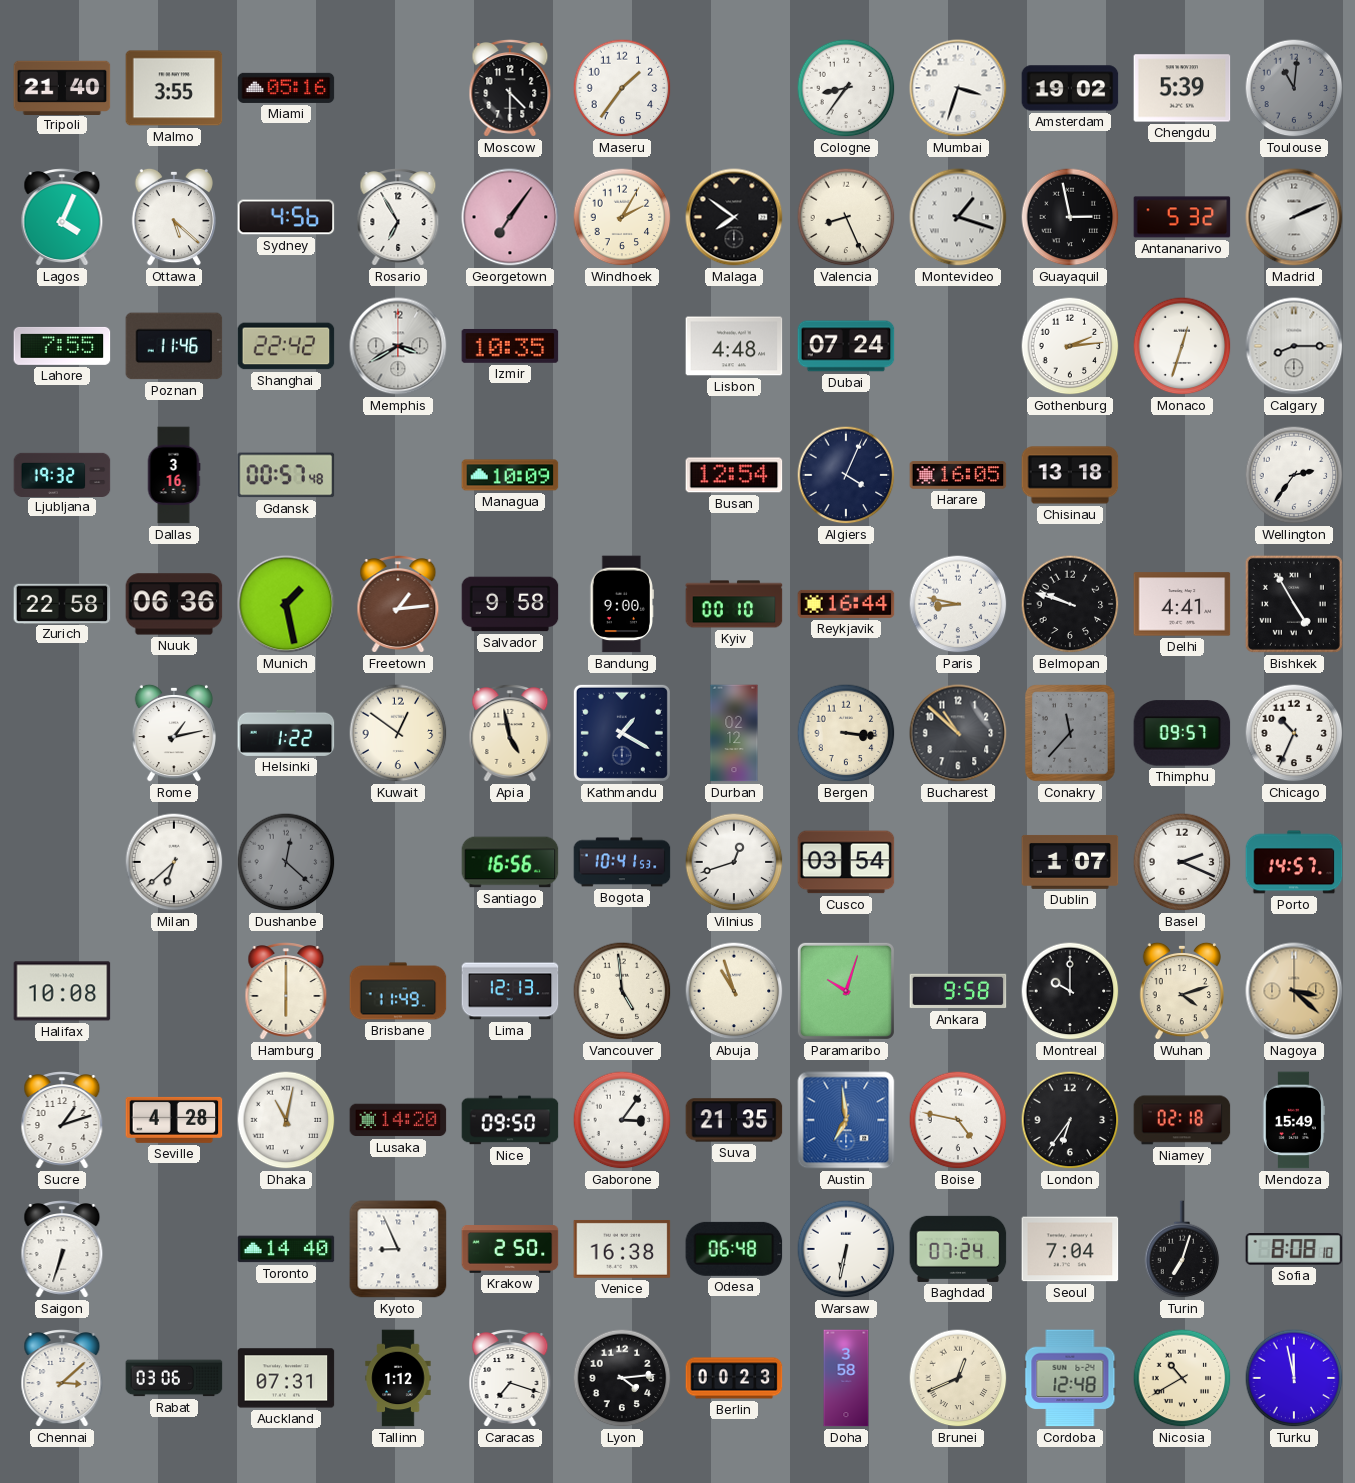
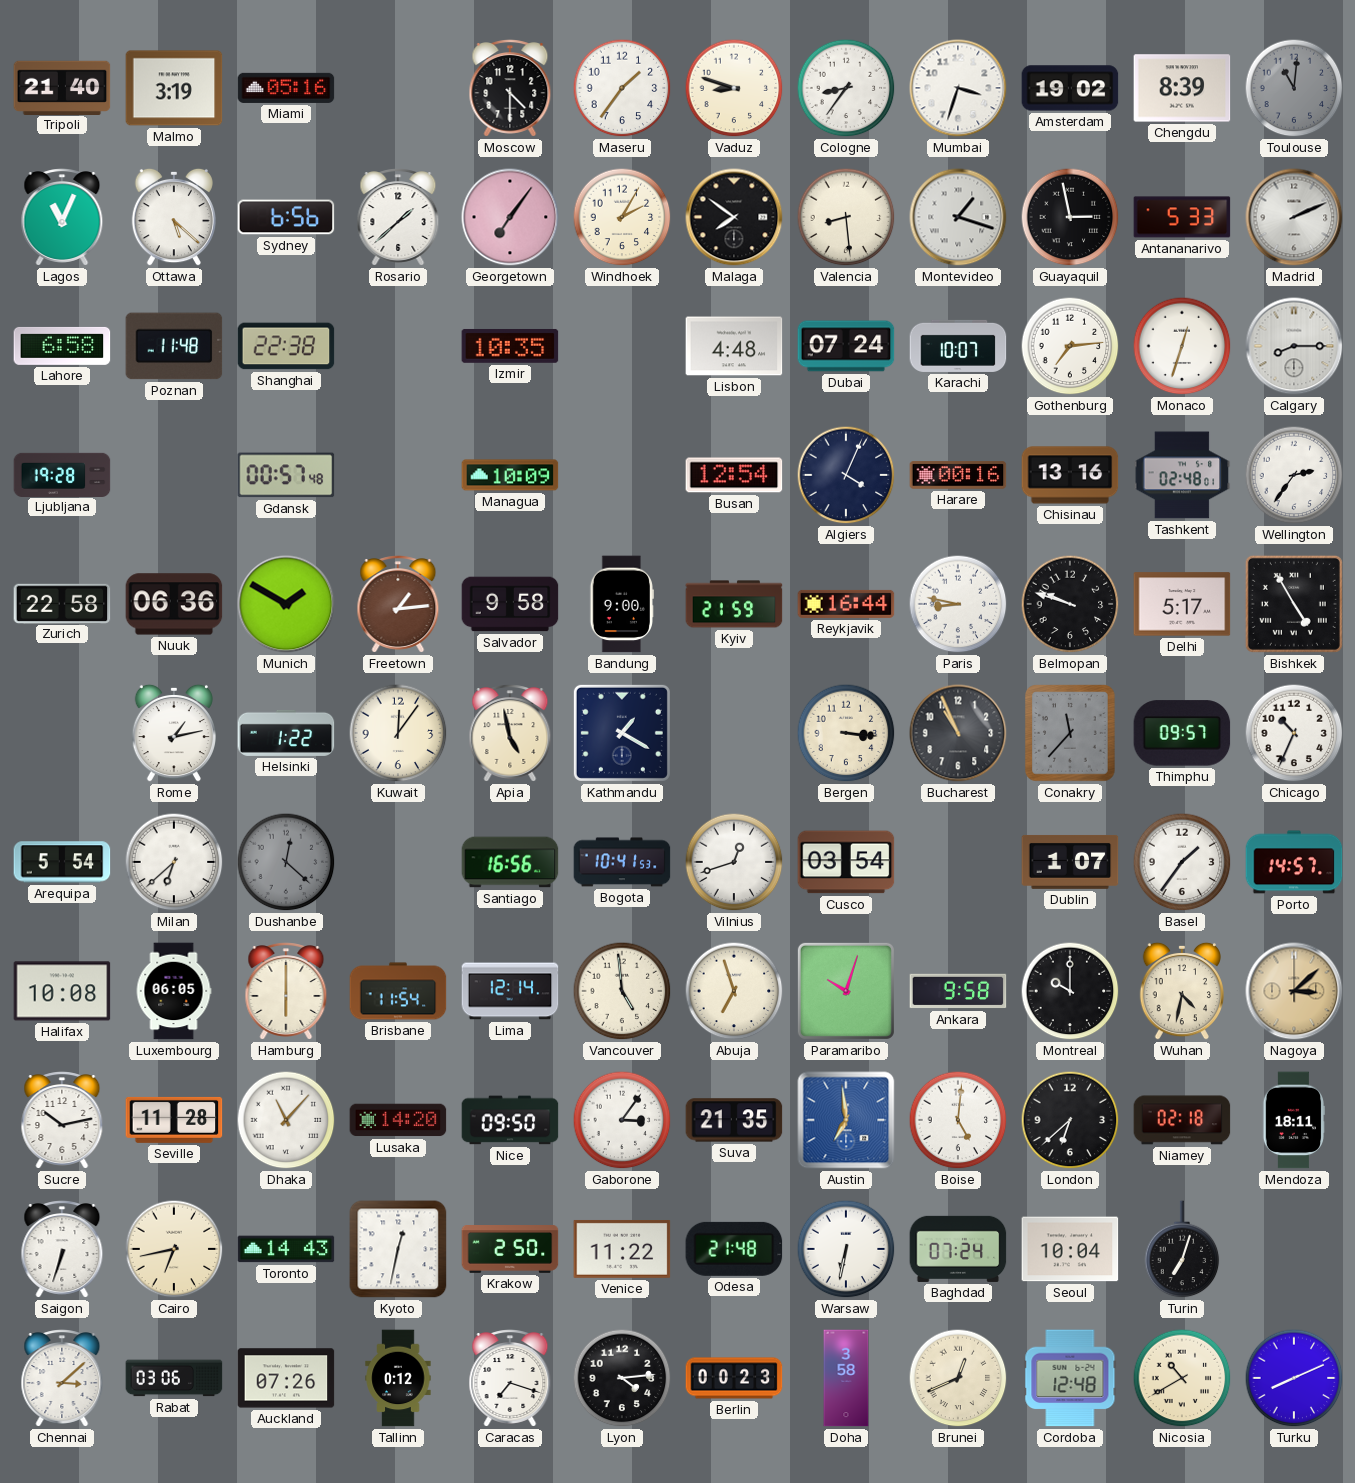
Malmo: 3:55 -> 3:19 (174, 88)
Vaduz: none -> 8:48 (734, 88)
Chengdu: 5:39 -> 8:39 (1182, 88)
Lagos: 4:04 -> 11:04 (62, 217)
Sydney: 4:56 -> 6:56 (286, 217)
Rosario: 6:55 -> 1:38 (398, 217)
Valencia: 8:26 -> 8:29 (846, 217)
Antananarivo: 5:32 -> 5:33 (1182, 217)
Lahore: 7:55 -> 6:58 (62, 346)
Poznan: 11:46 -> 11:48 (174, 346)
Shanghai: 22:42 -> 22:38 (286, 346)
Memphis: 3:40 -> none (398, 346)
Karachi: none -> 10:07 (958, 346)
Gothenburg: 2:14 -> 7:14 (1070, 346)
Ljubljana: 19:32 -> 19:28 (62, 474)
Dallas: 3:16 -> none (174, 475)
Harare: 16:05 -> 00:16 (958, 475)
Chisinau: 13:18 -> 13:16 (1070, 475)
Tashkent: none -> 02:48 (1182, 475)
Munich: 1:28 -> 1:50 (286, 604)
Kyiv: 00:10 -> 21:59 (734, 604)
Delhi: 4:41 -> 5:17 (1182, 604)
Kuwait: 12:51 -> 12:06 (398, 733)
Durban: 02:12 -> none (734, 733)
Bucharest: 10:52 -> 10:56 (958, 733)
Arequipa: none -> 5:54 (62, 862)
Basel: 2:19 -> 1:36 (1182, 862)
Luxembourg: none -> 06:05 (174, 991)
Brisbane: 11:49 -> 11:54 (398, 991)
Lima: 12:13 -> 12:14 (510, 991)
Abuja: 10:57 -> 6:57 (734, 991)
Wuhan: 4:12 -> 4:32 (1181, 991)
Nagoya: 3:22 -> 3:08 (1294, 991)
Sucre: 1:12 -> 10:13 (62, 1120)
Seville: 4:28 -> 11:28 (174, 1120)
Dhaka: 11:02 -> 11:07 (286, 1120)
Boise: 4:47 -> 5:01 (958, 1120)
London: 6:36 -> 6:38 (1070, 1120)
Mendoza: 15:49 -> 18:11 (1293, 1120)
Cairo: none -> 6:43 (174, 1249)
Toronto: 14:40 -> 14:43 (286, 1249)
Kyoto: 8:56 -> 12:32 (398, 1249)
Venice: 16:38 -> 11:22 (622, 1249)
Odesa: 06:48 -> 21:48 (734, 1249)
Seoul: 7:04 -> 10:04 (1070, 1249)
Sofia: 8:08 -> none (1294, 1249)
Auckland: 07:31 -> 07:26 (286, 1378)
Tallinn: 1:12 -> 0:12 (398, 1378)
Turku: 11:58 -> 8:11 (1294, 1378)
